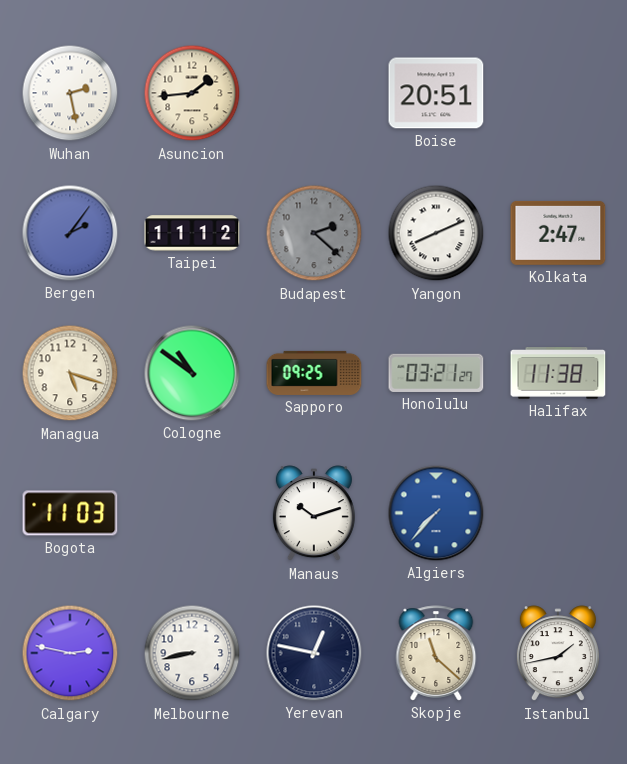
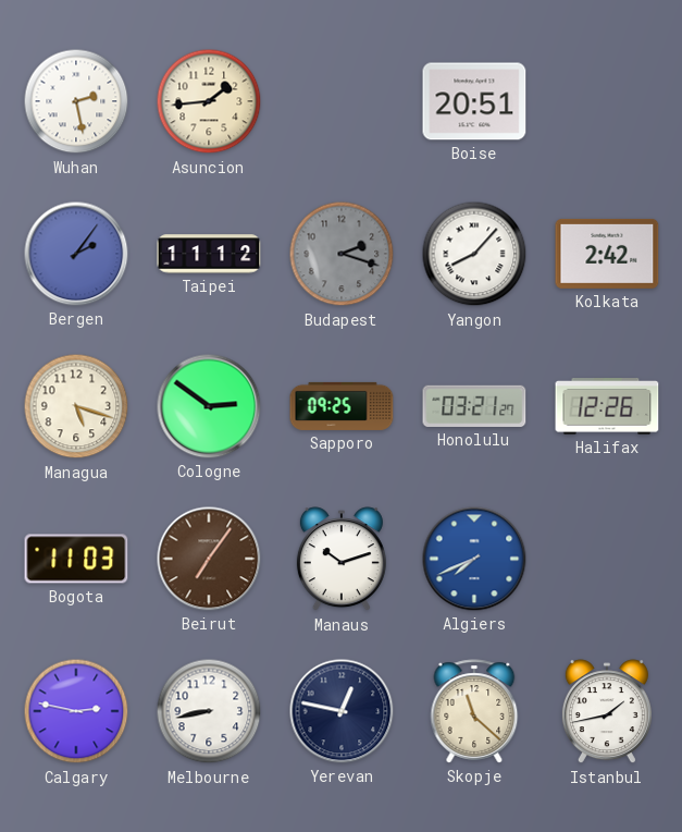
Budapest: 2:22 -> 2:18 (342, 254)
Yangon: 8:11 -> 8:07 (474, 254)
Kolkata: 2:47 -> 2:42 (607, 254)
Cologne: 10:51 -> 2:51 (209, 406)
Halifax: 11:38 -> 12:26 (607, 407)
Beirut: none -> 7:06 (209, 559)
Algiers: 7:37 -> 7:41 (474, 559)
